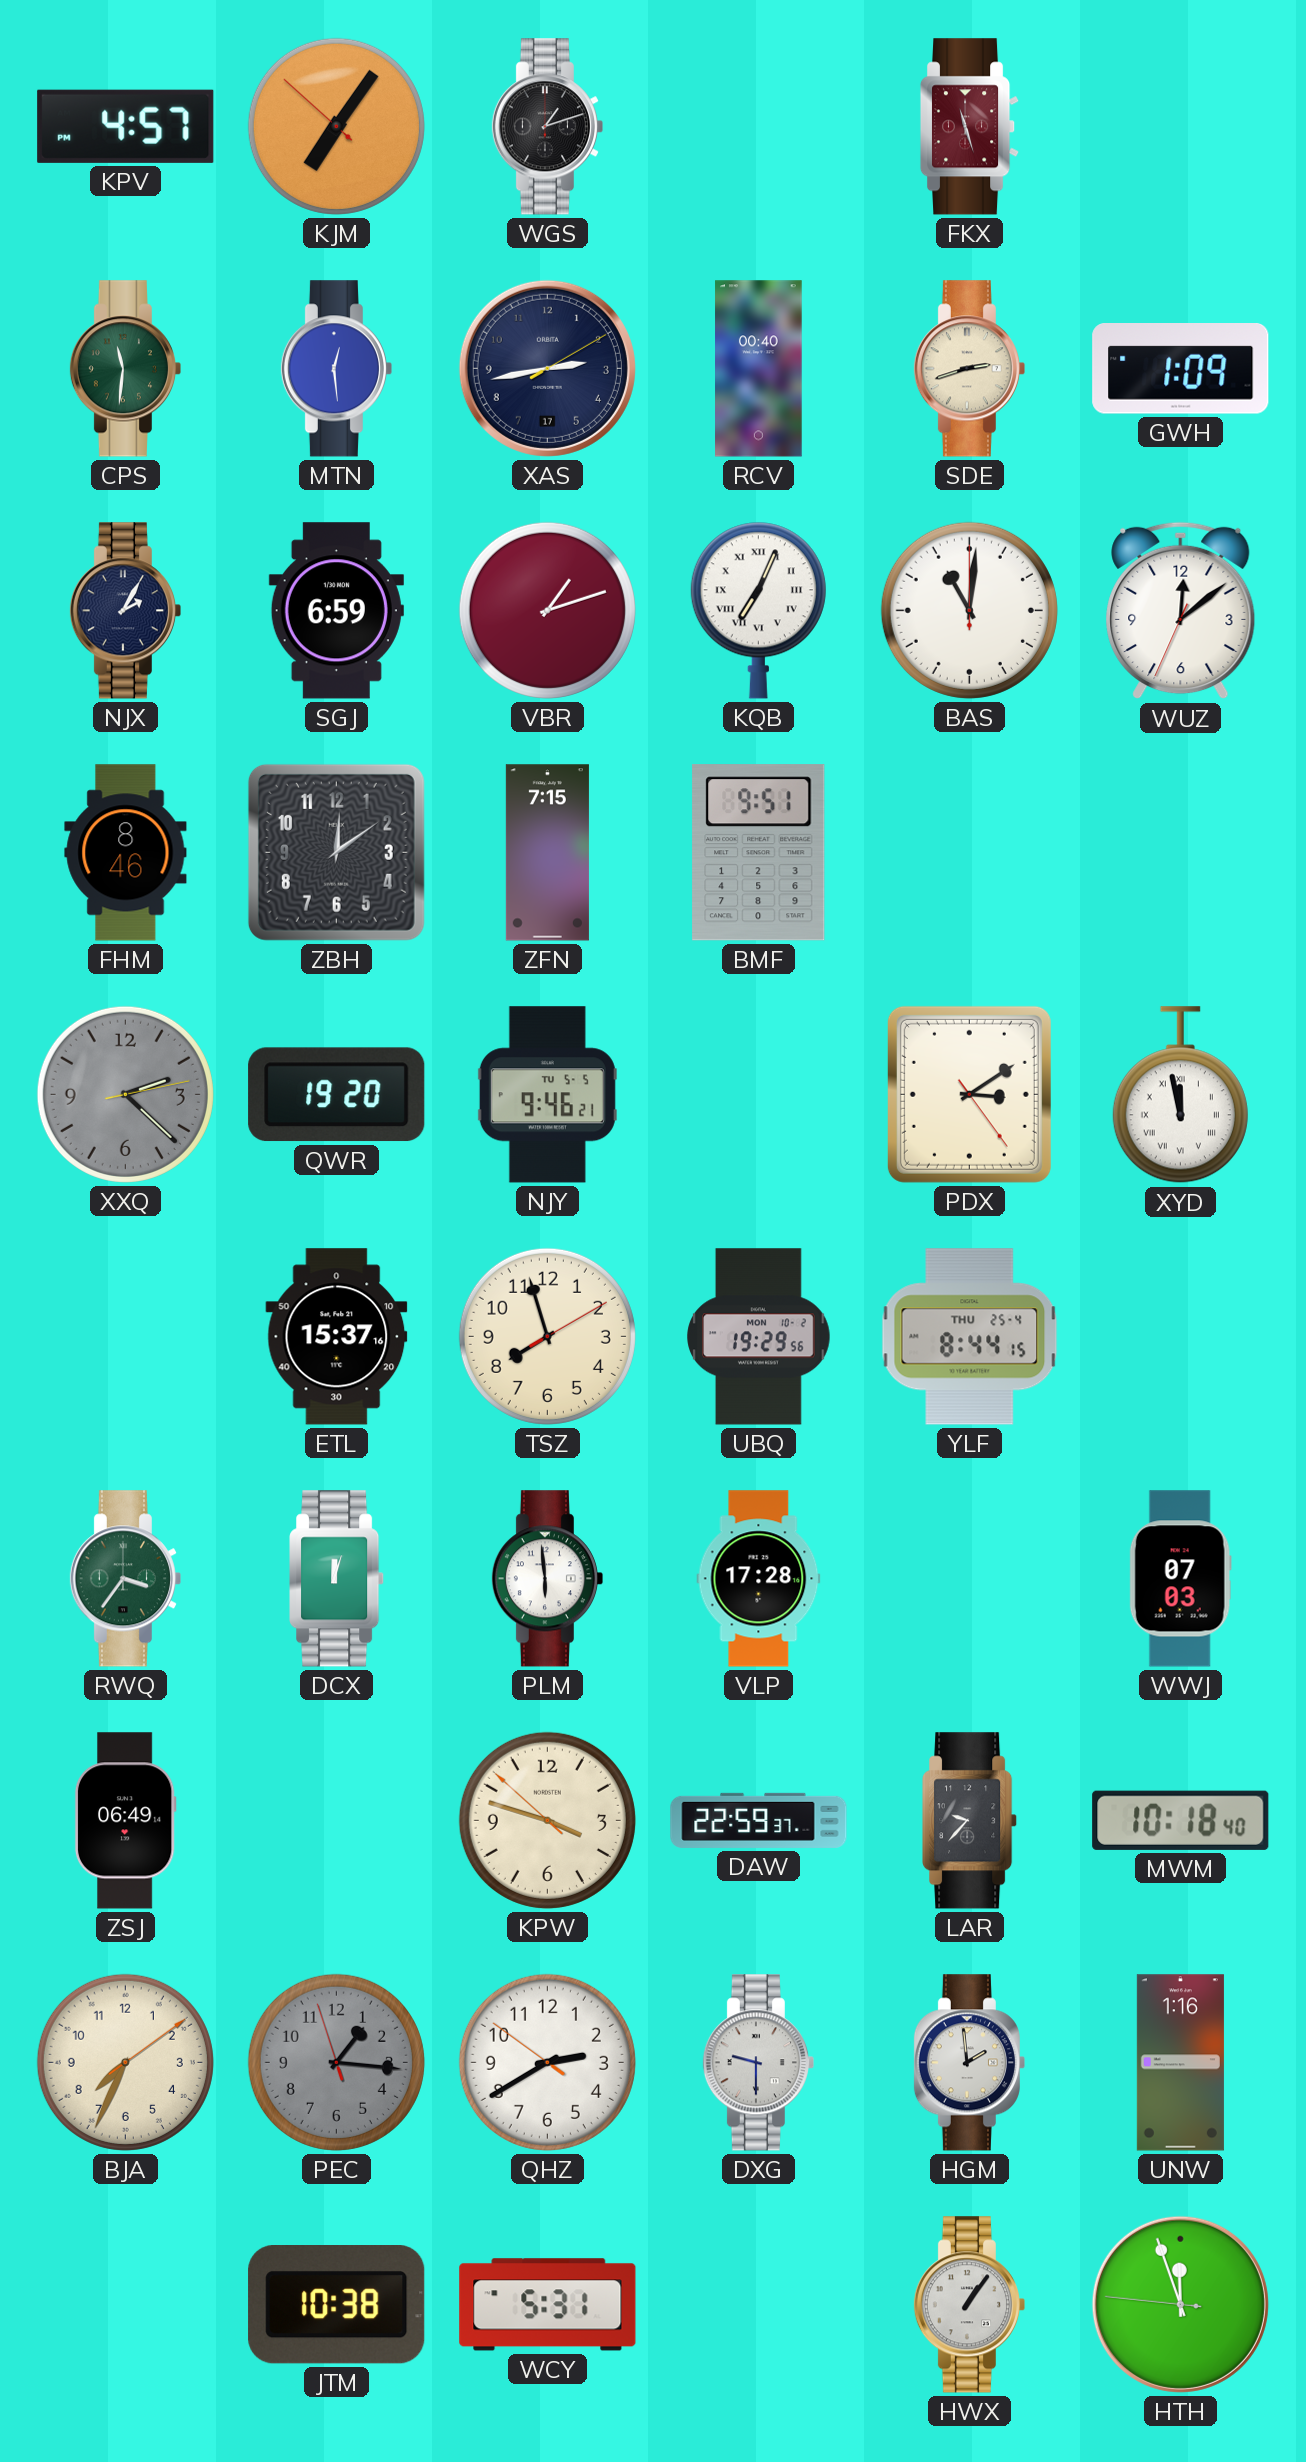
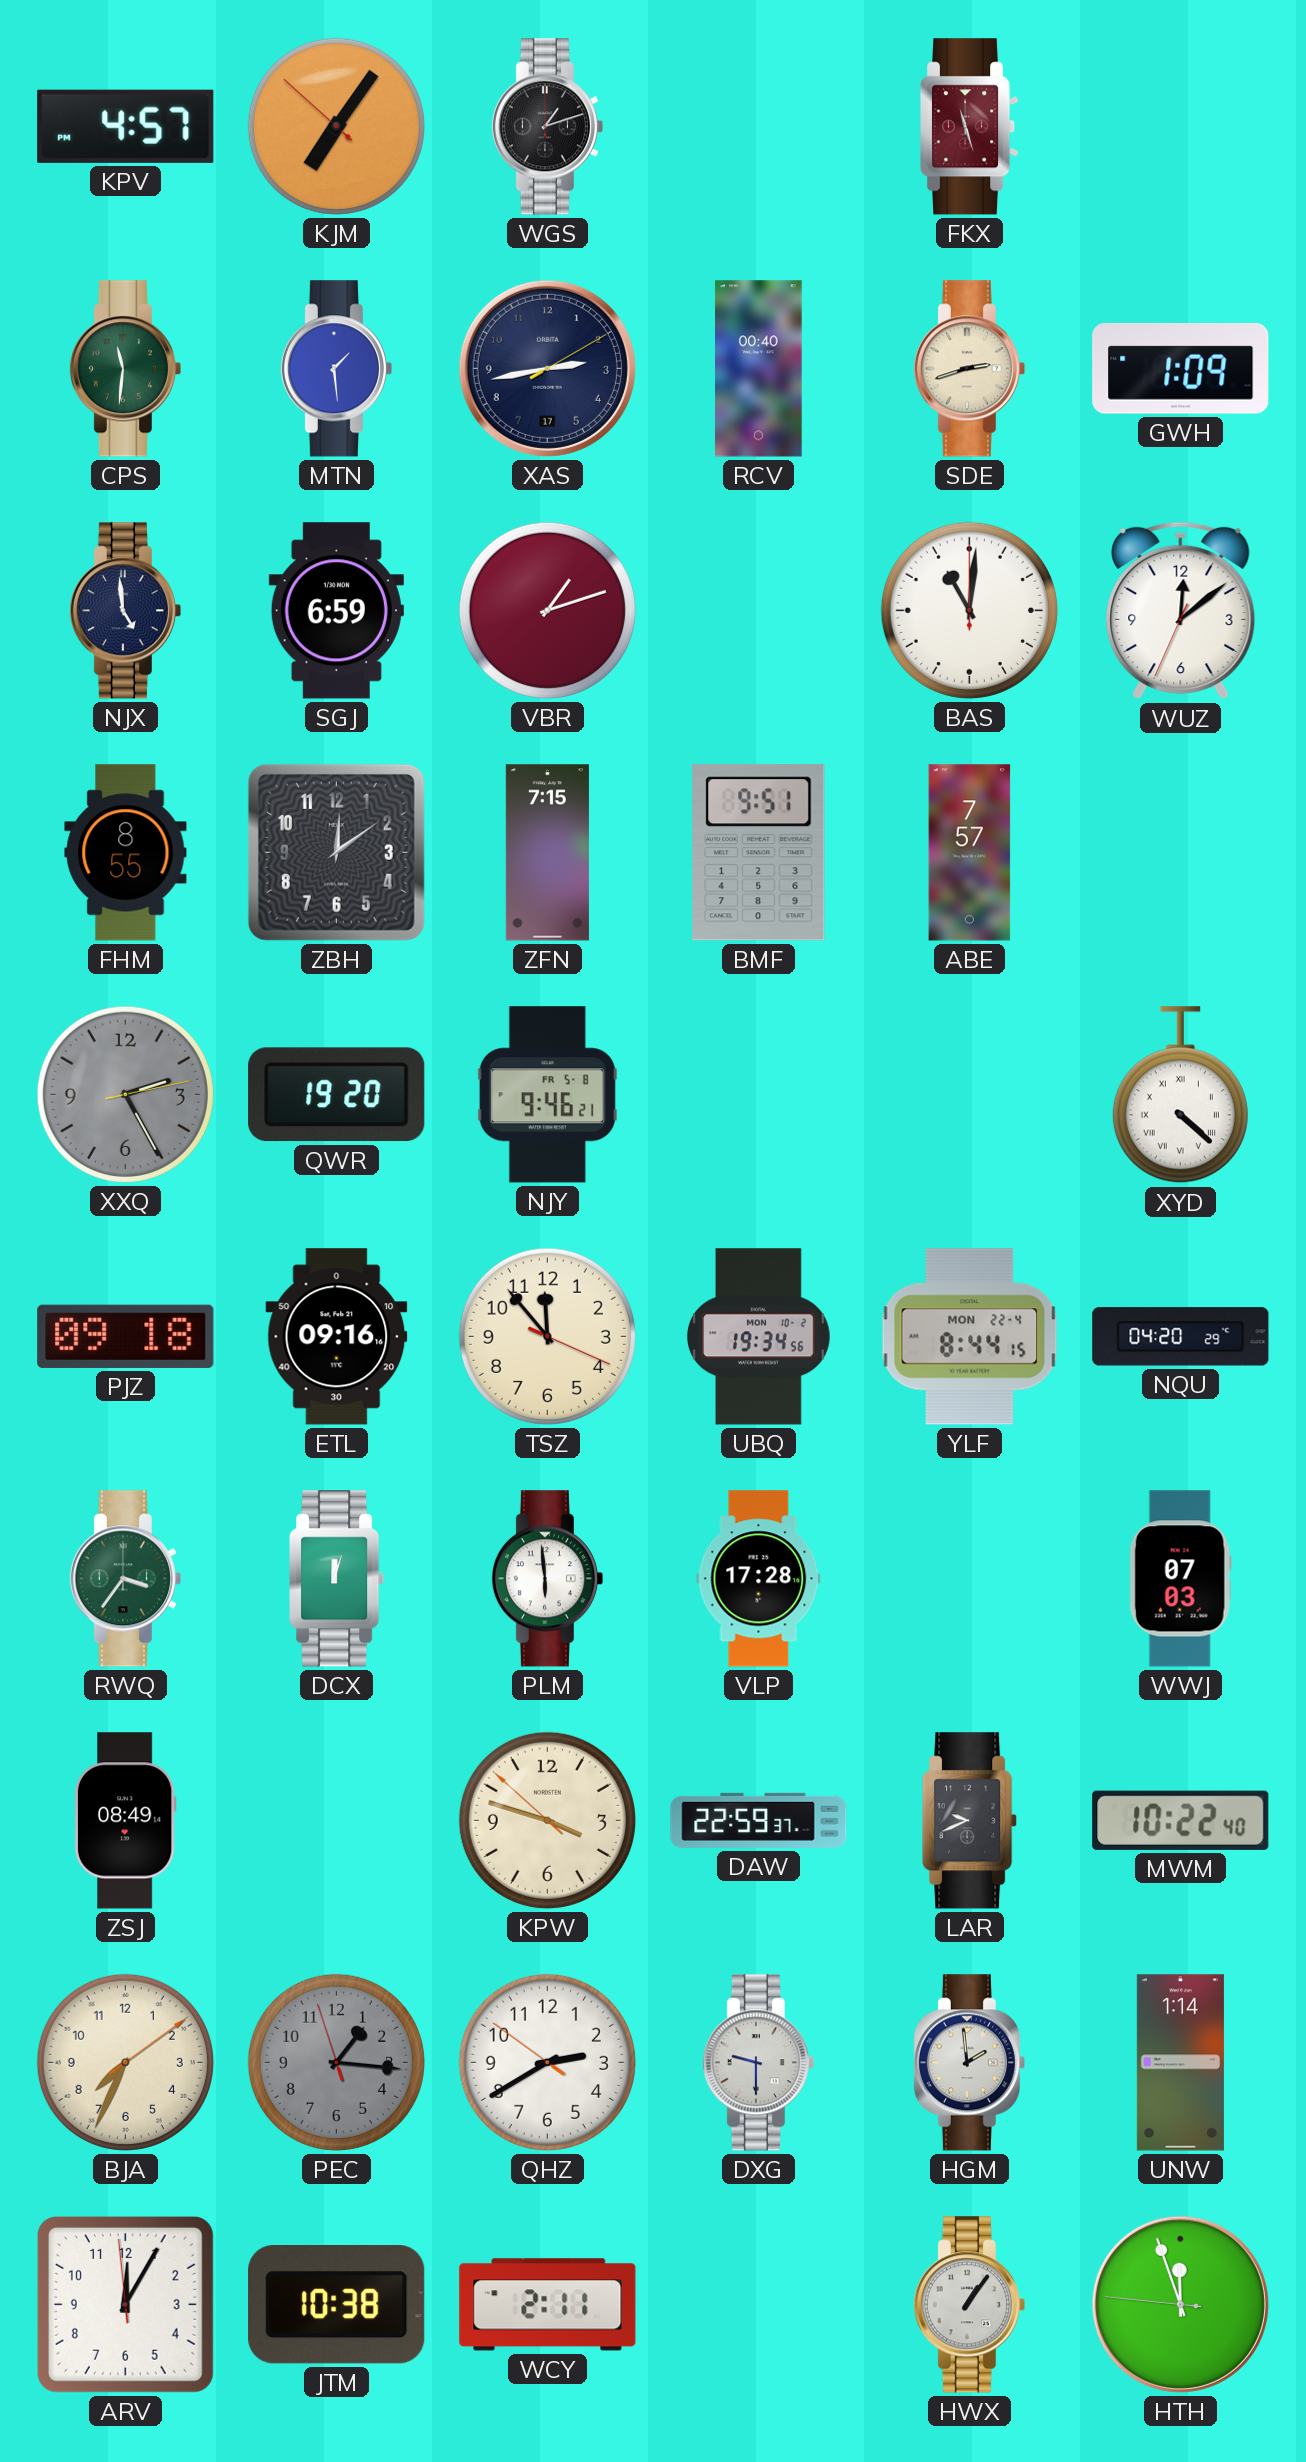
MTN: 12:29 -> 1:29 (336, 369)
NJX: 2:05 -> 4:59 (125, 611)
KQB: 7:04 -> none (758, 610)
FHM: 8:46 -> 8:55 (126, 853)
ABE: none -> 7:57 (970, 853)
XXQ: 2:22 -> 2:25 (125, 1094)
NJY date: TU 5-5 -> FR 5-8 (547, 1095)
PDX: 3:09 -> none (969, 1094)
XYD: 11:58 -> 4:22 (1180, 1095)
PJZ: none -> 09:18 (126, 1336)
ETL: 15:37 -> 09:16 (337, 1337)
TSZ: 7:57 -> 11:53 (547, 1336)
UBQ: 19:29 -> 19:34 (759, 1337)
YLF date: THU 25-4 -> MON 22-4 (970, 1337)
NQU: none -> 04:20 (1181, 1337)
ZSJ: 06:49 -> 08:49 (125, 1821)
LAR: 9:37 -> 9:41 (970, 1821)
MWM: 10:18 -> 10:22 (1181, 1820)
UNW: 1:16 -> 1:14 (1180, 2063)
ARV: none -> 12:04 (125, 2304)
WCY: 5:31 -> 2:11 (548, 2305)
